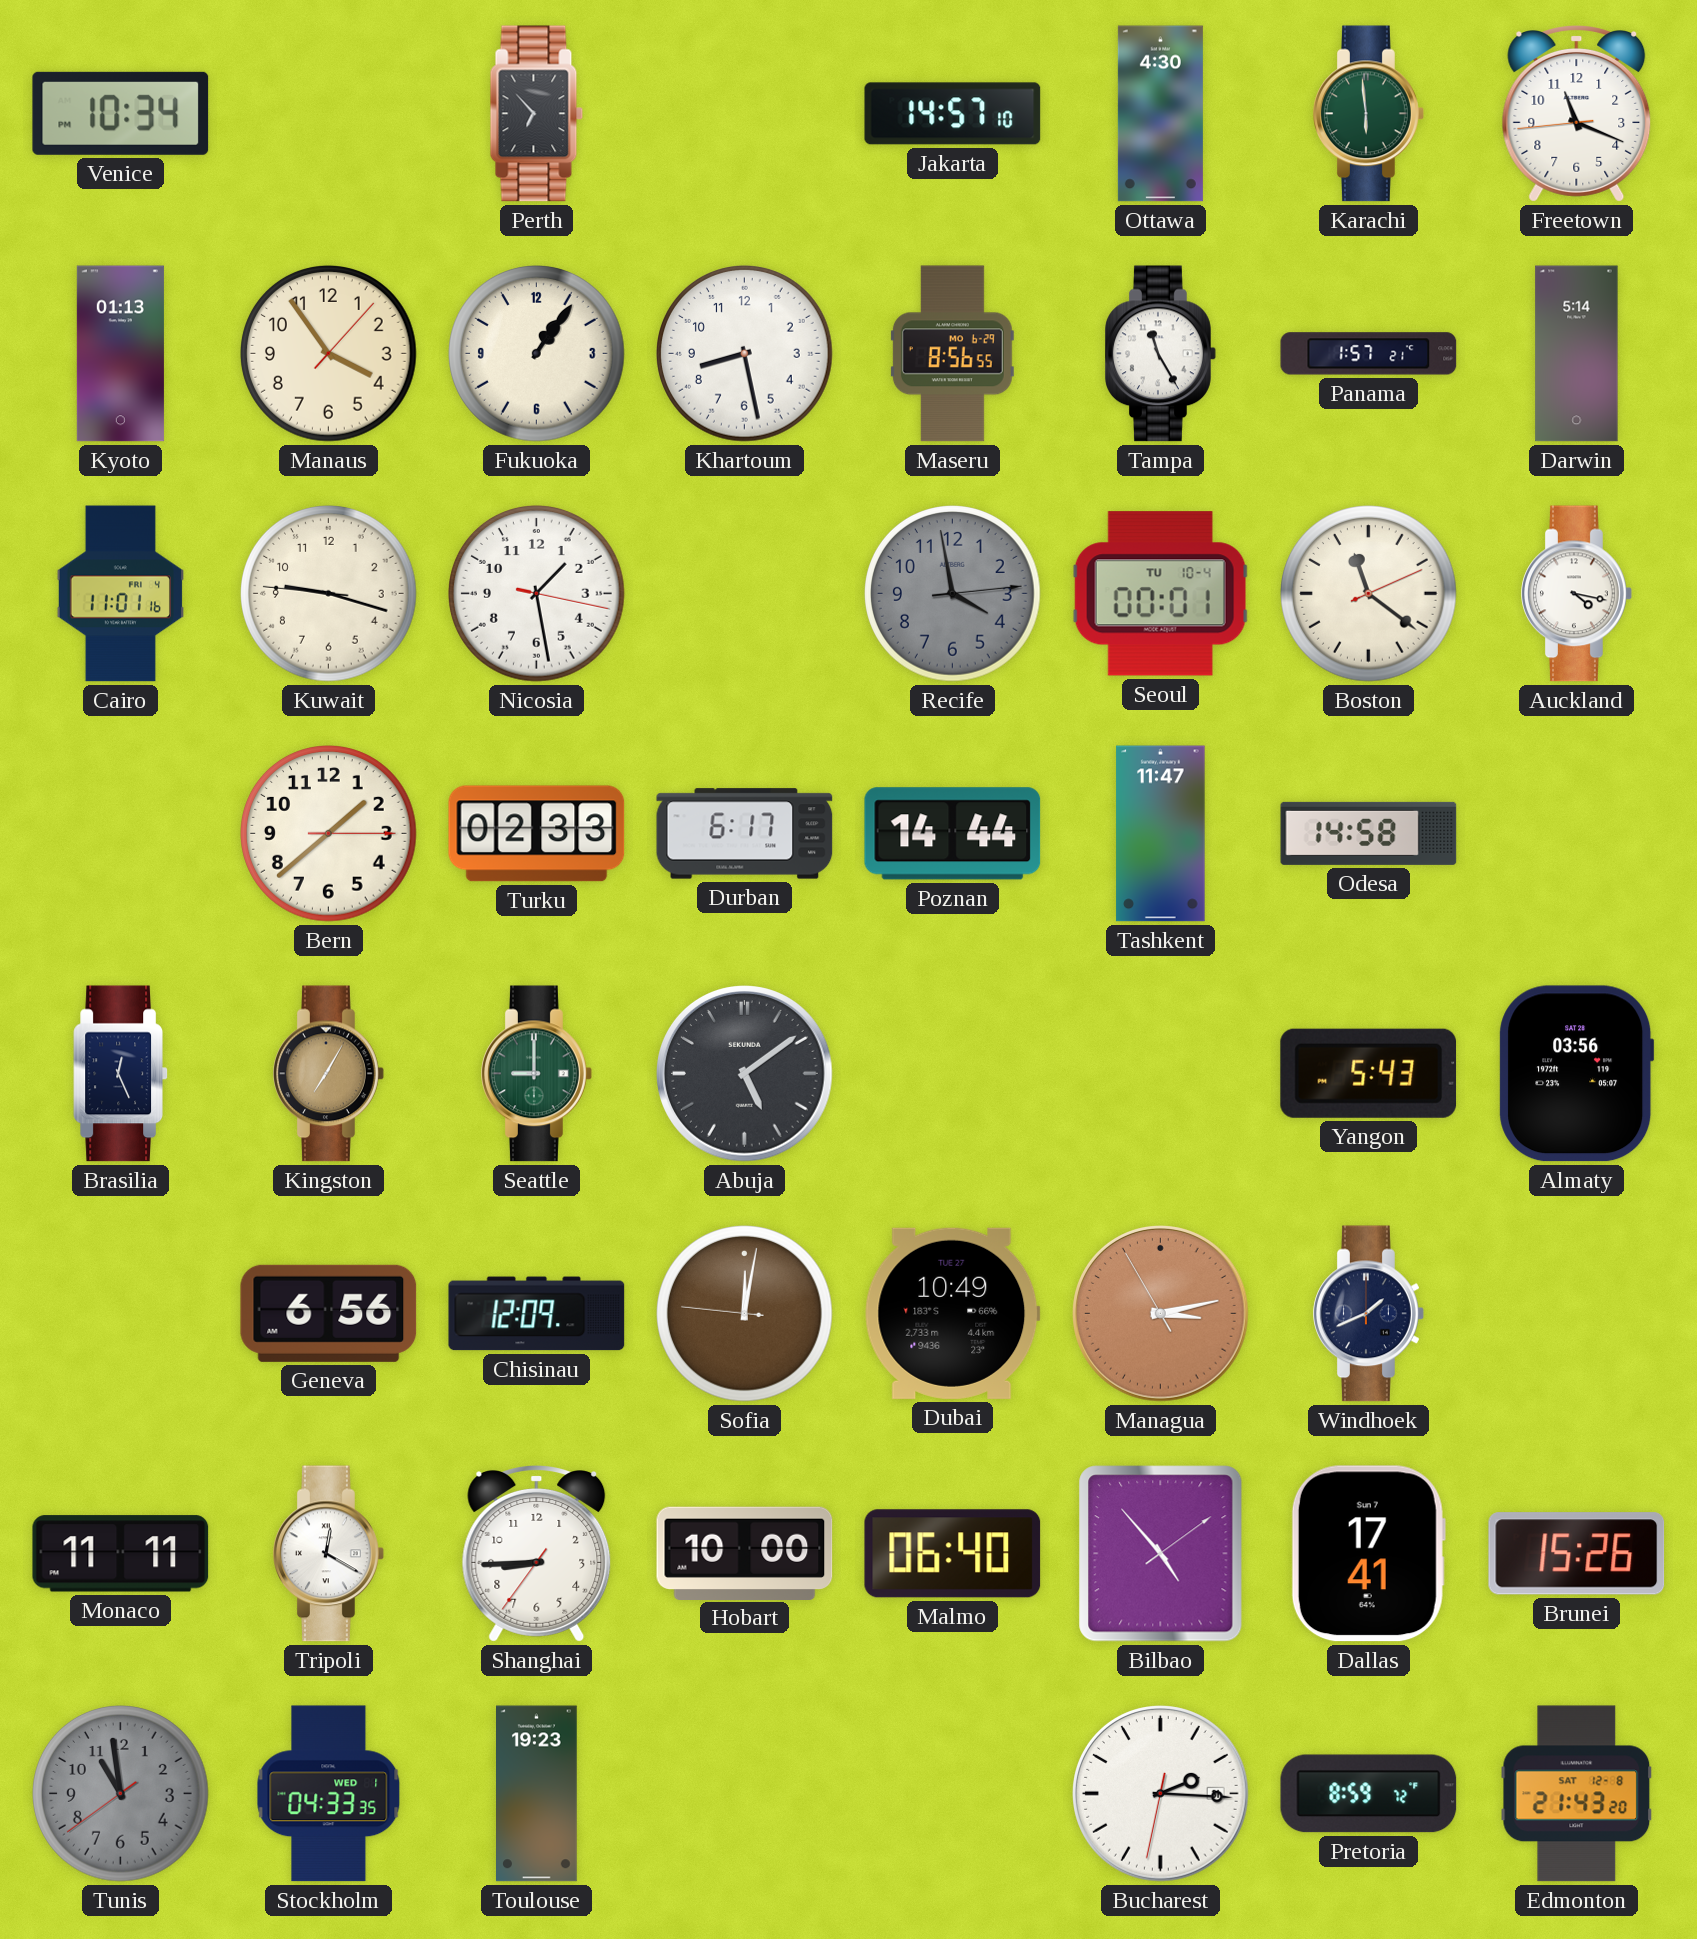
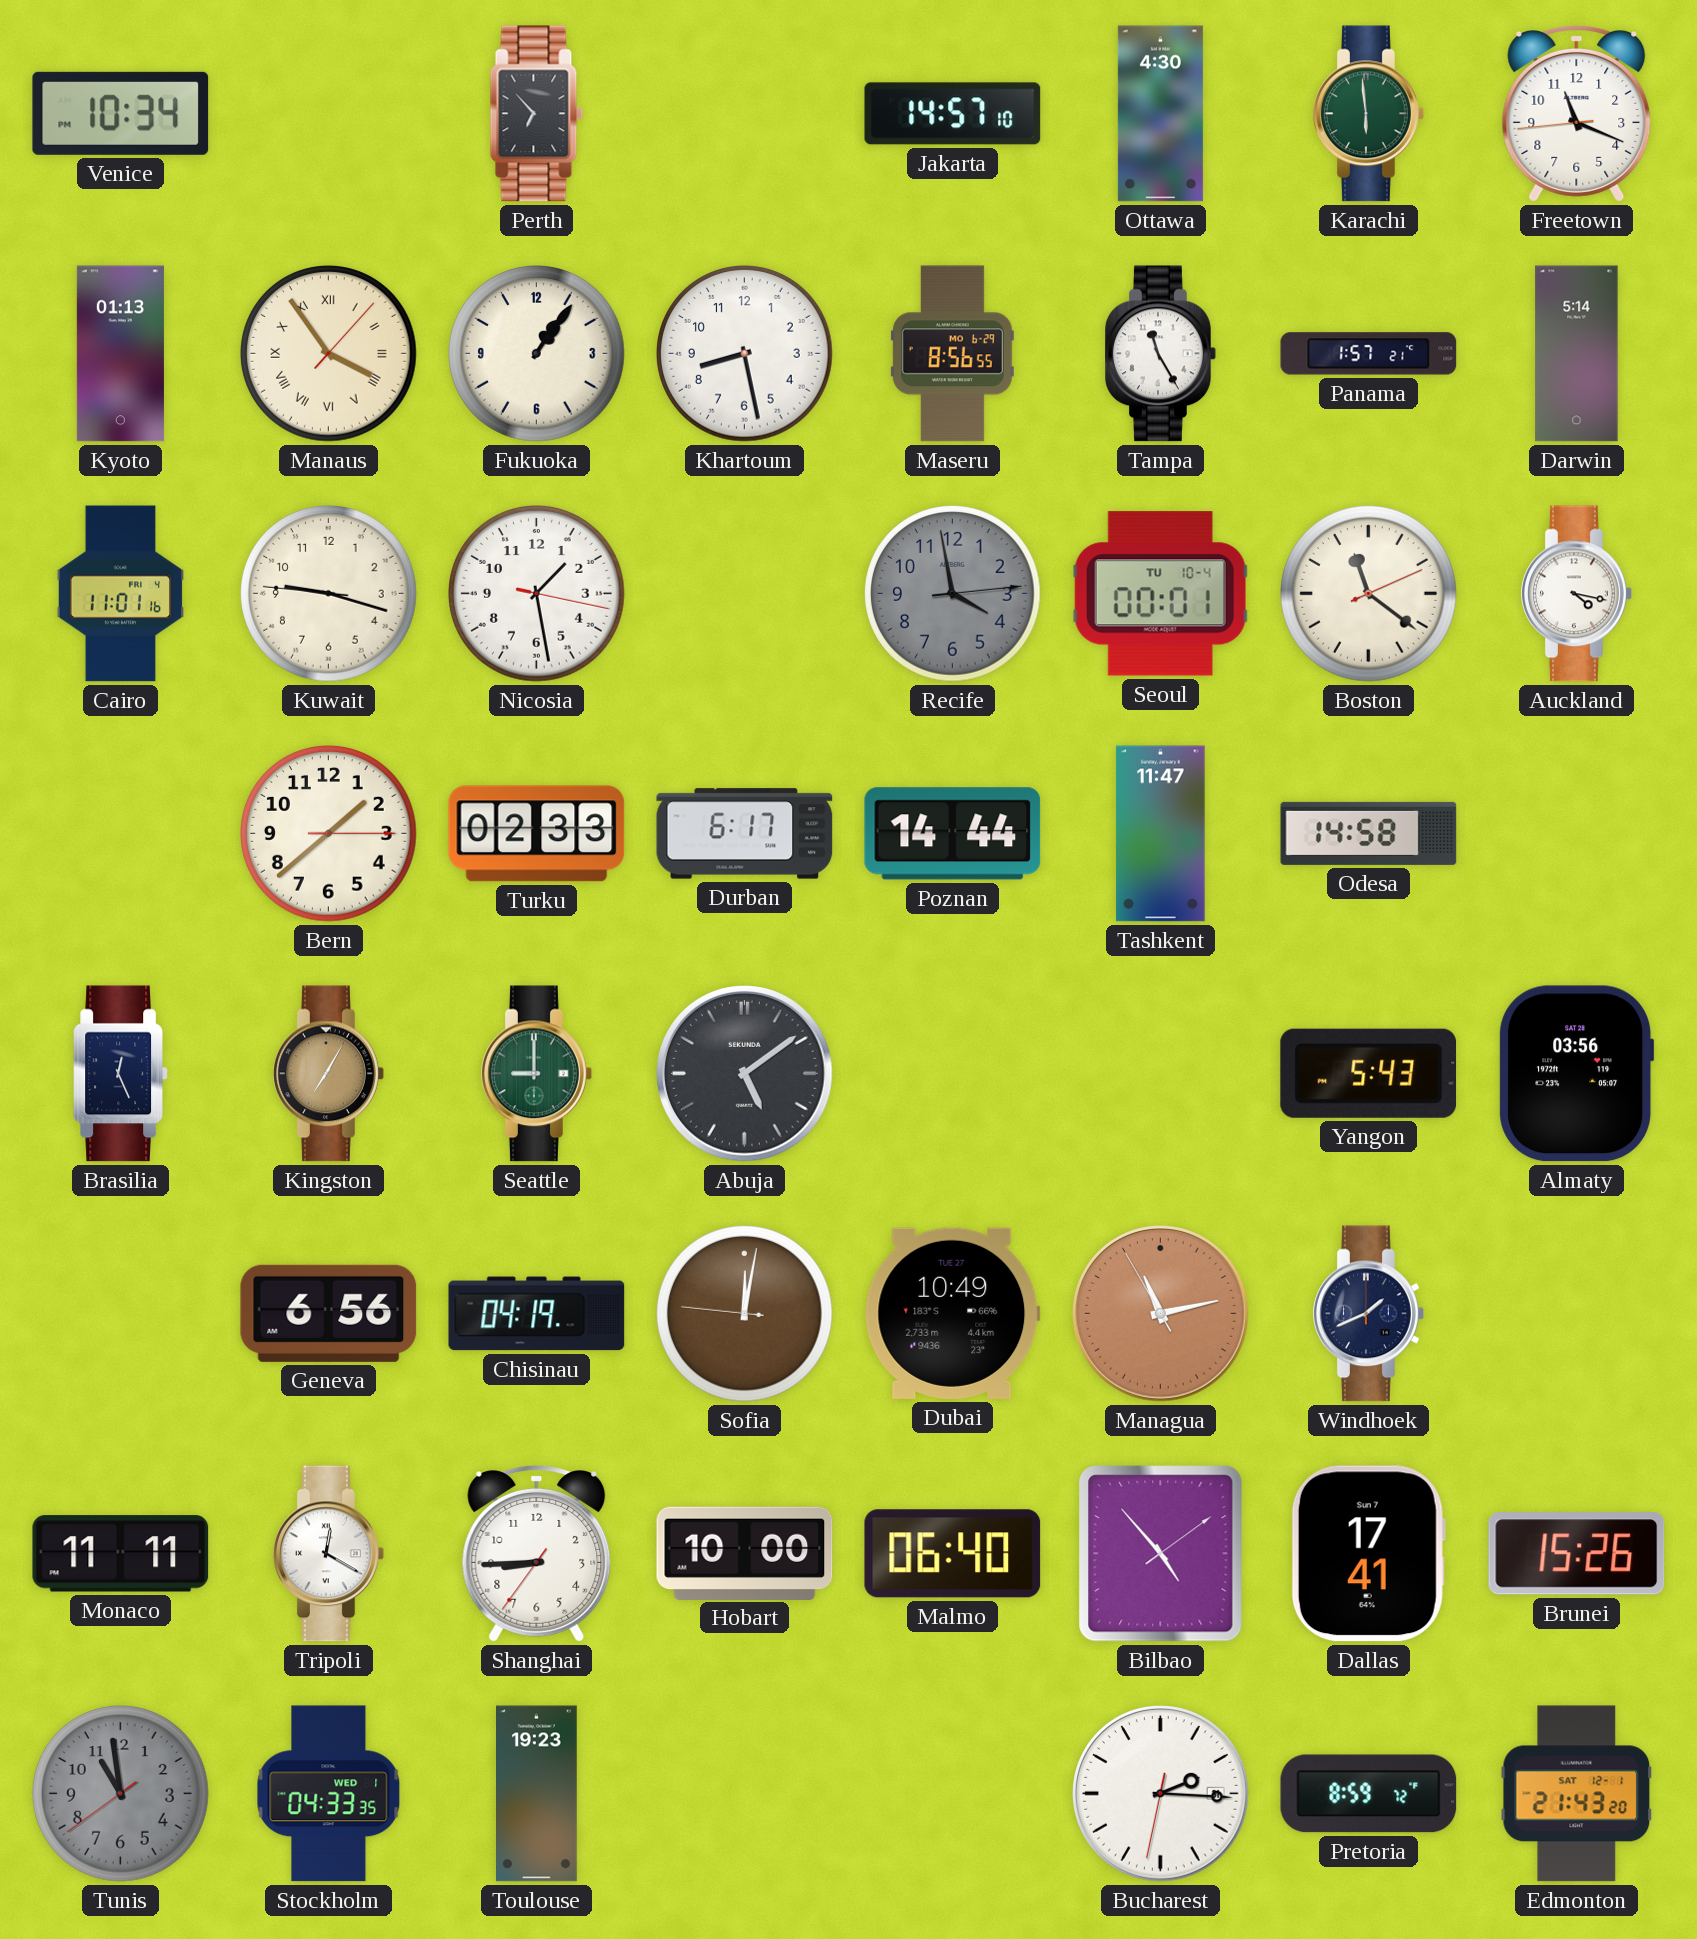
Manaus numerals: Arabic -> Roman (329, 354)
Chisinau: 12:09 -> 04:19 (537, 1314)
Managua: 3:12 -> 11:12 (1161, 1314)
Edmonton date: SAT 12-8 -> SAT 12-1 (1577, 1794)
